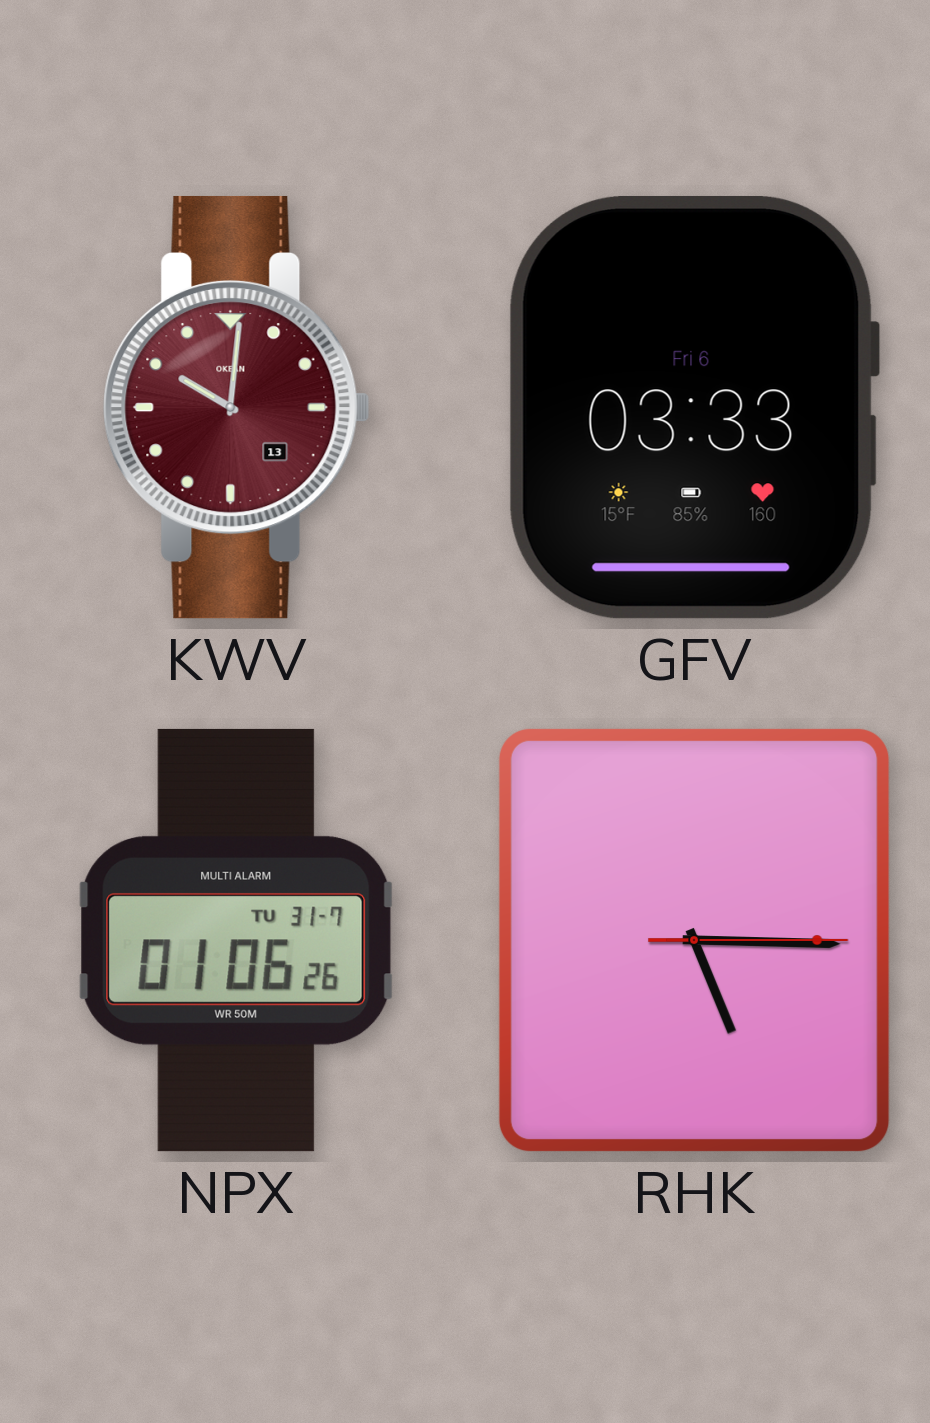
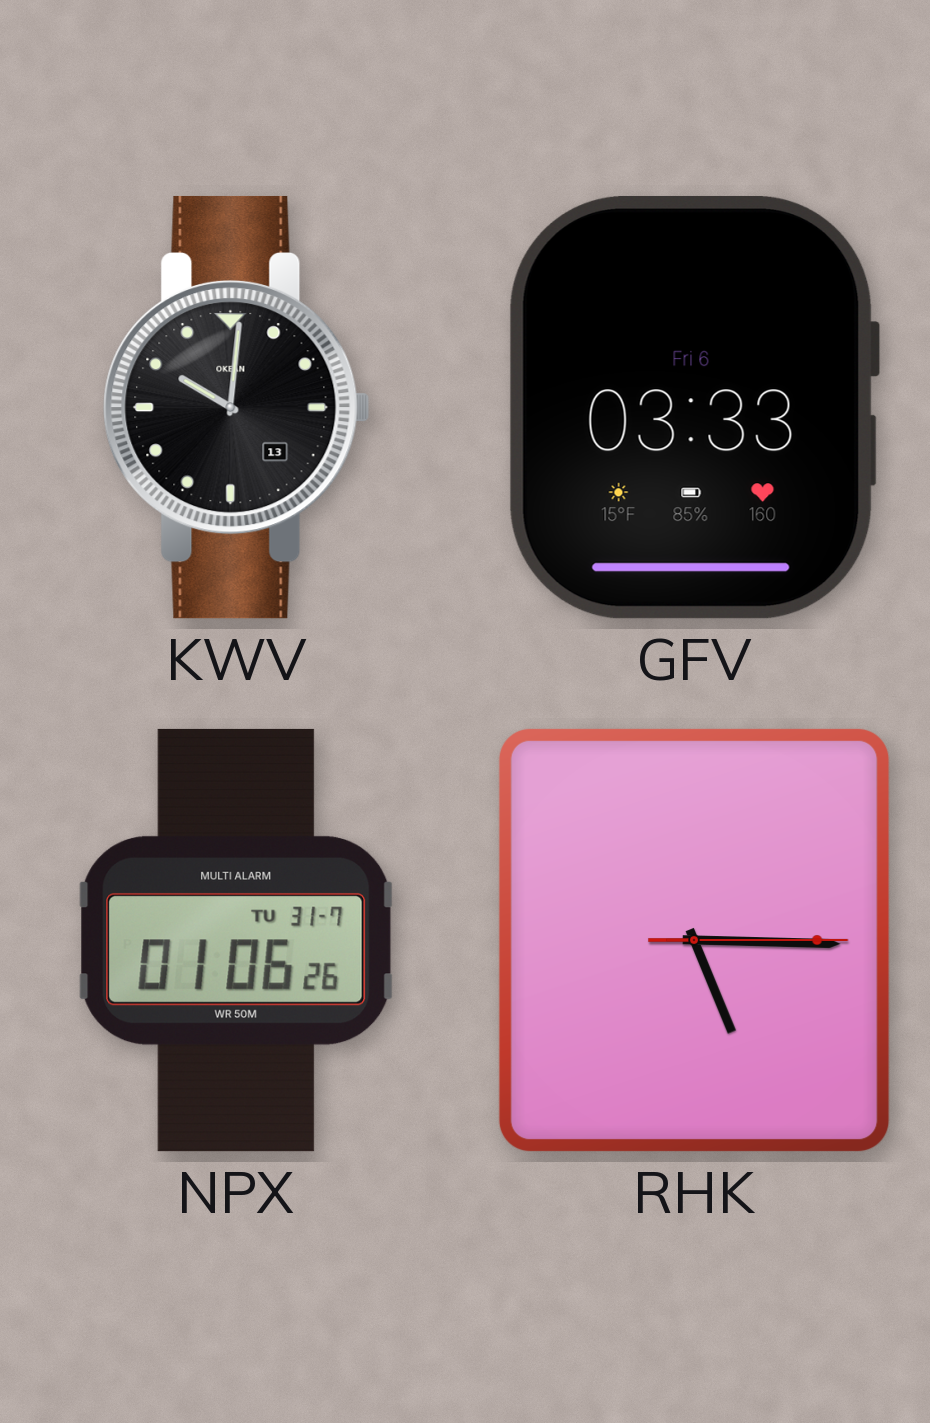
KWV dial: burgundy -> black (237, 407)
